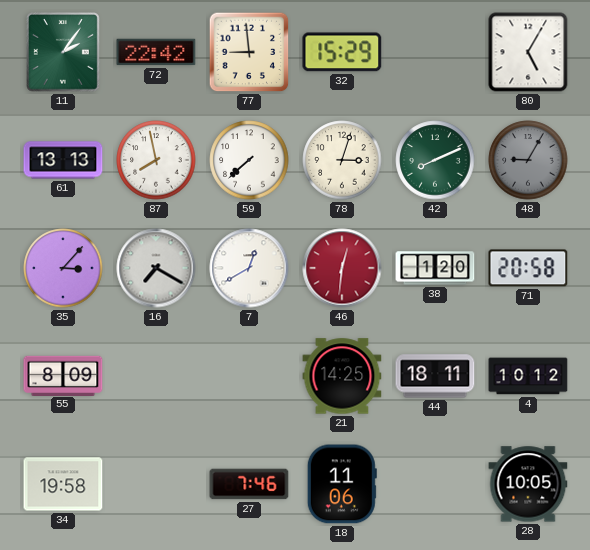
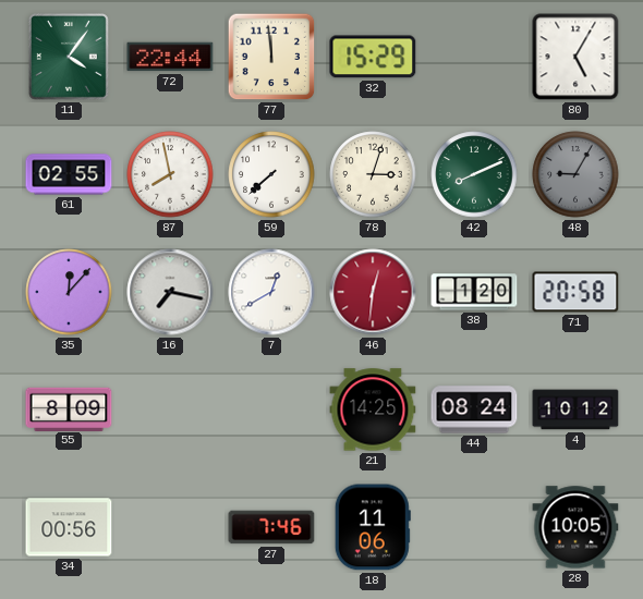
11: 2:06 -> 4:06 (70, 58)
72: 22:42 -> 22:44 (170, 57)
77: 8:59 -> 11:59 (271, 57)
61: 13:13 -> 02:55 (69, 174)
35: 3:07 -> 12:07 (69, 292)
16: 7:20 -> 7:17 (170, 292)
44: 18:11 -> 08:24 (474, 409)
34: 19:58 -> 00:56 (69, 527)
